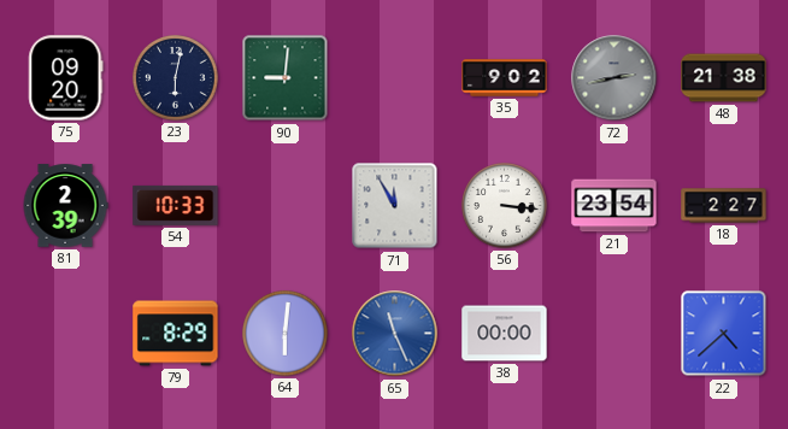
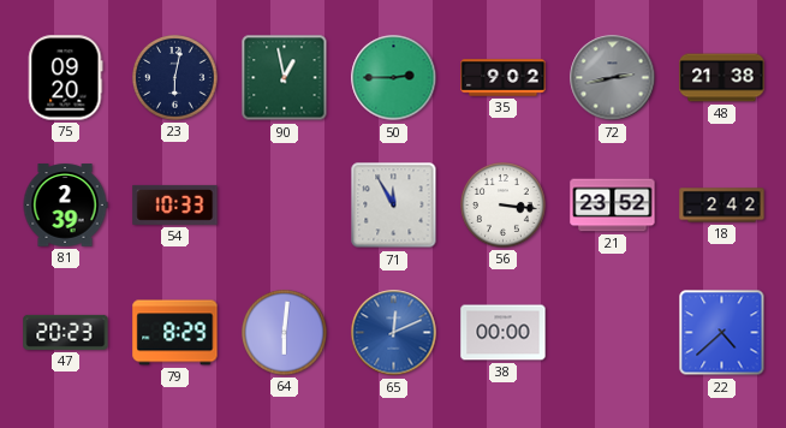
90: 9:01 -> 12:58 (285, 78)
50: none -> 2:45 (394, 78)
21: 23:54 -> 23:52 (613, 206)
18: 2:27 -> 2:42 (722, 206)
47: none -> 20:23 (66, 332)
65: 11:26 -> 12:11 (394, 333)
